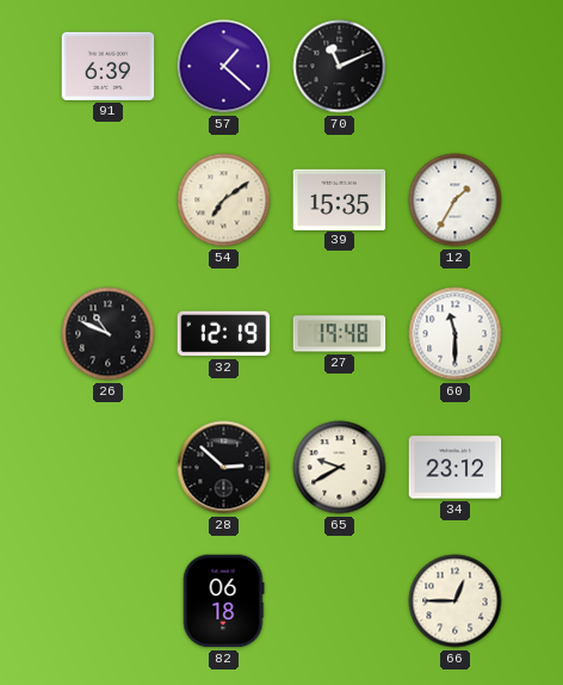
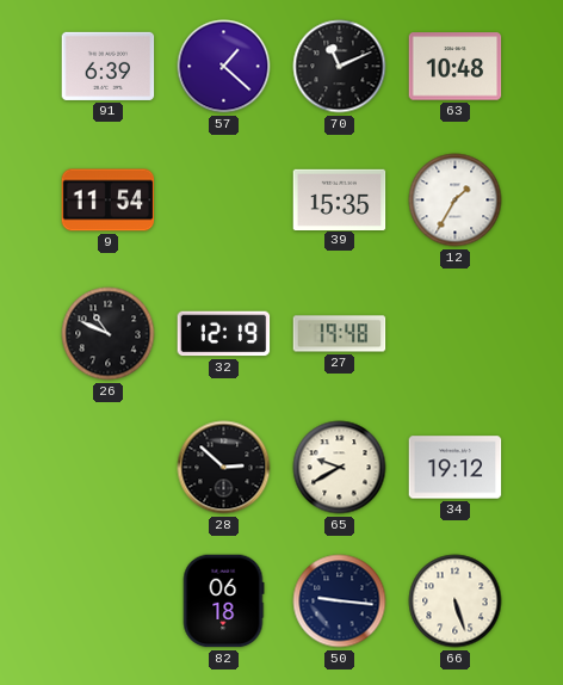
63: none -> 10:48 (456, 67)
9: none -> 11:54 (109, 200)
54: 7:09 -> none (224, 200)
60: 11:30 -> none (456, 334)
34: 23:12 -> 19:12 (456, 468)
50: none -> 9:16 (340, 601)
66: 12:45 -> 5:27 (456, 601)
